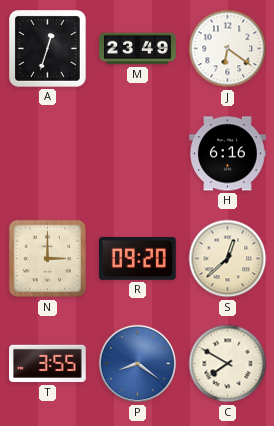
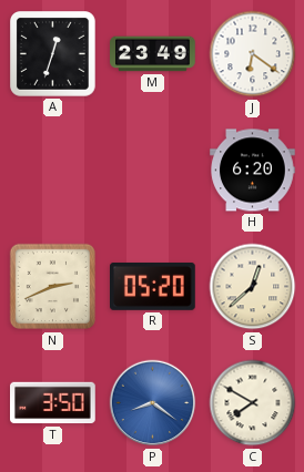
H: 6:16 -> 6:20 (253, 171)
N: 3:00 -> 2:41 (53, 287)
R: 09:20 -> 05:20 (153, 286)
T: 3:55 -> 3:50 (53, 403)
